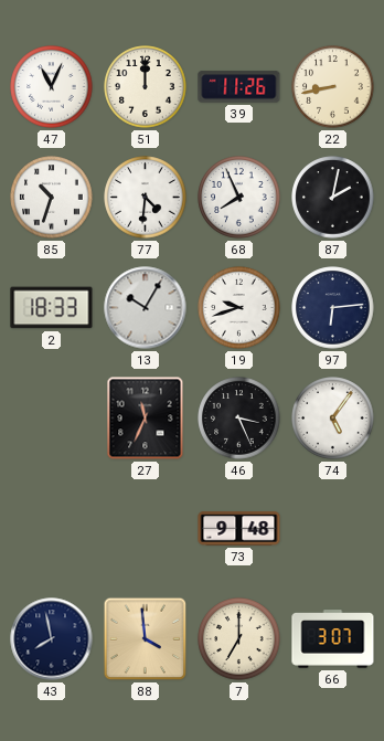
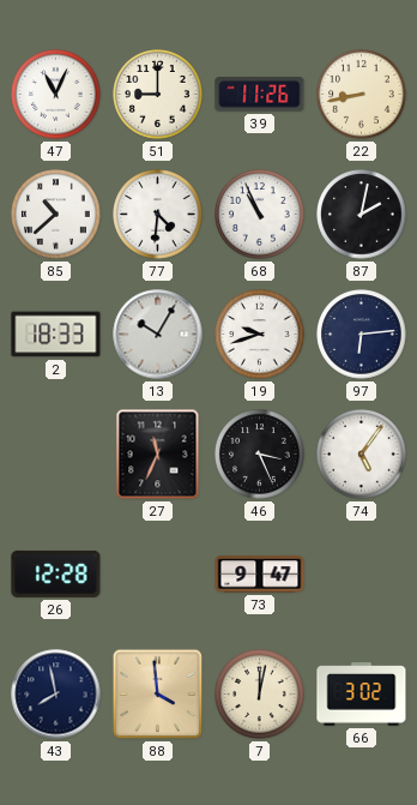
51: 12:00 -> 9:00 (158, 95)
85: 10:33 -> 10:38 (56, 215)
68: 7:56 -> 10:56 (260, 215)
26: none -> 12:28 (56, 573)
73: 9:48 -> 9:47 (260, 575)
7: 7:00 -> 12:02 (260, 695)
66: 3:07 -> 3:02 (362, 695)
